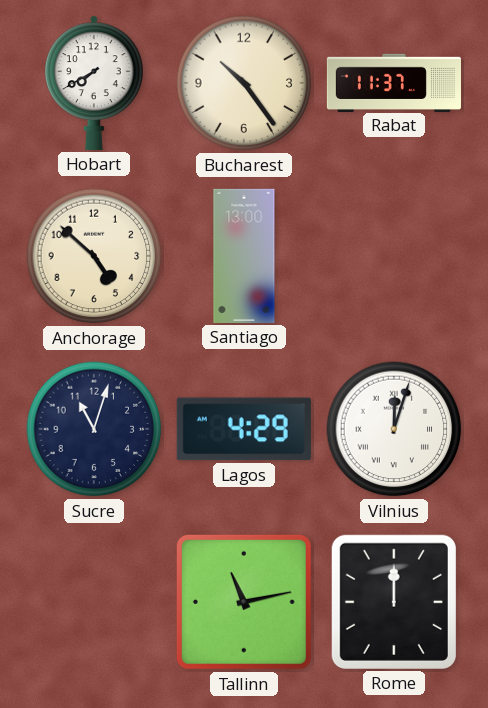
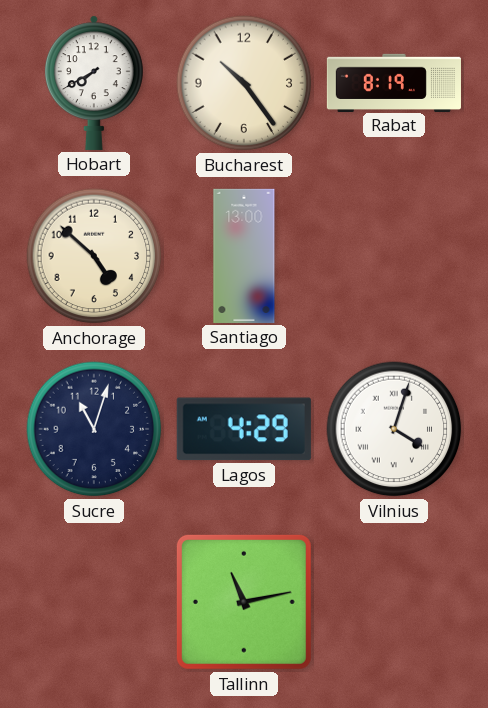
Rabat: 11:37 -> 8:19 (394, 82)
Vilnius: 12:03 -> 4:03 (394, 429)
Rome: 12:00 -> none (394, 602)
